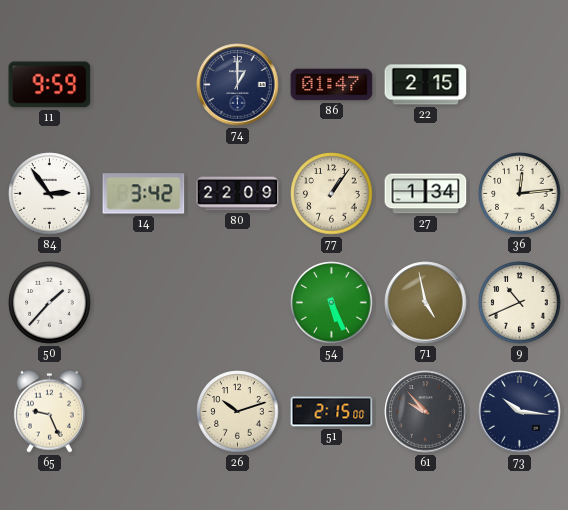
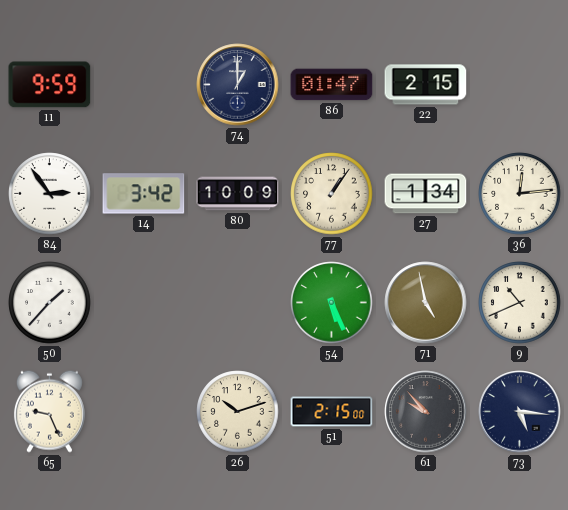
80: 22:09 -> 10:09 (238, 194)
73: 10:16 -> 5:16 (520, 412)
